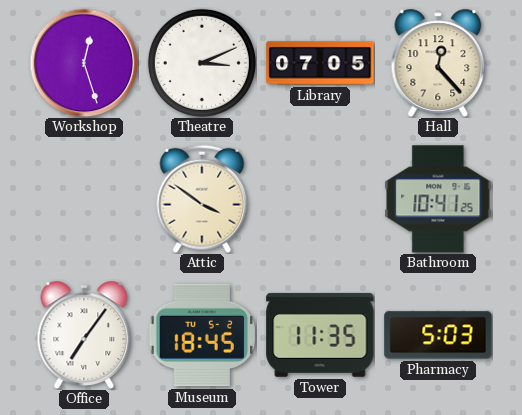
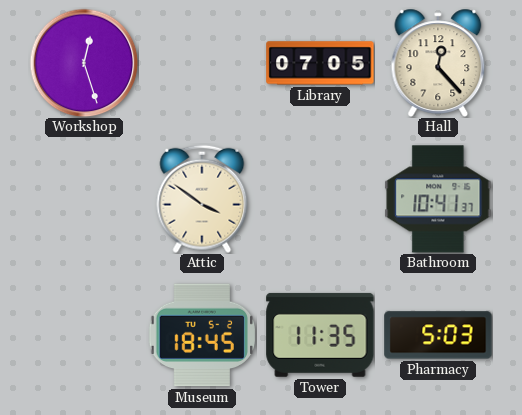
Theatre: 3:11 -> none (202, 63)
Bathroom: 10:41:25 -> 10:41:37 (438, 199)
Office: 7:06 -> none (84, 335)
